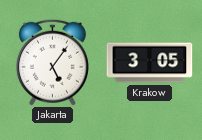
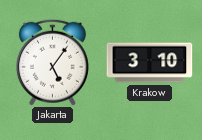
Krakow: 3:05 -> 3:10 (150, 63)
